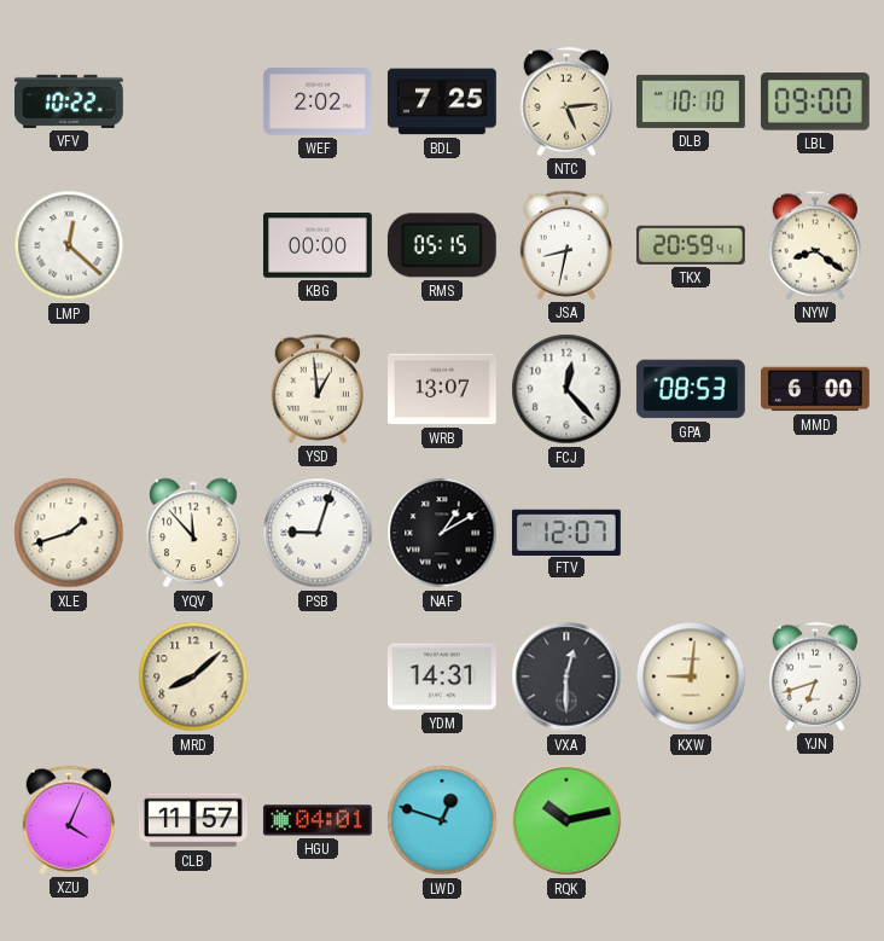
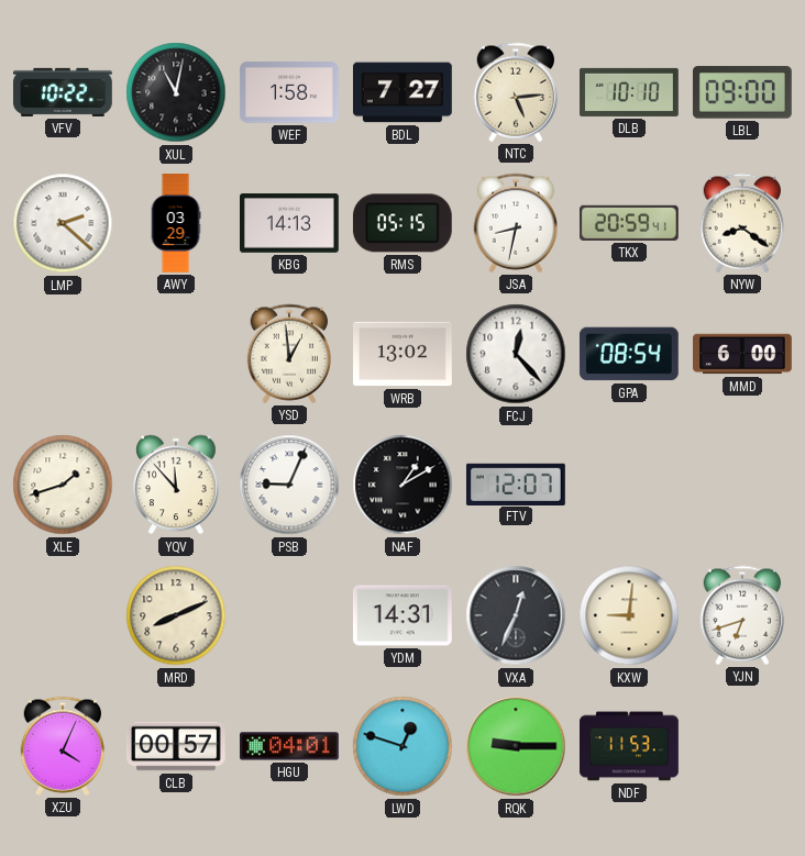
XUL: none -> 11:02 (176, 92)
WEF: 2:02 -> 1:58 (289, 93)
BDL: 7:25 -> 7:27 (402, 92)
LMP: 12:22 -> 2:22 (63, 223)
AWY: none -> 03:29 (176, 224)
KBG: 00:00 -> 14:13 (290, 223)
WRB: 13:07 -> 13:02 (404, 354)
GPA: 08:53 -> 08:54 (629, 354)
PSB: 9:03 -> 9:04 (289, 485)
MRD: 8:08 -> 8:11 (176, 615)
VXA: 12:30 -> 12:34 (516, 615)
CLB: 11:57 -> 00:57 (176, 746)
RQK: 10:13 -> 9:15 (516, 746)
NDF: none -> 11:53 (630, 746)
